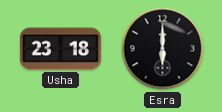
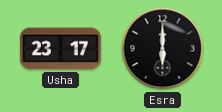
Usha: 23:18 -> 23:17 (60, 49)
